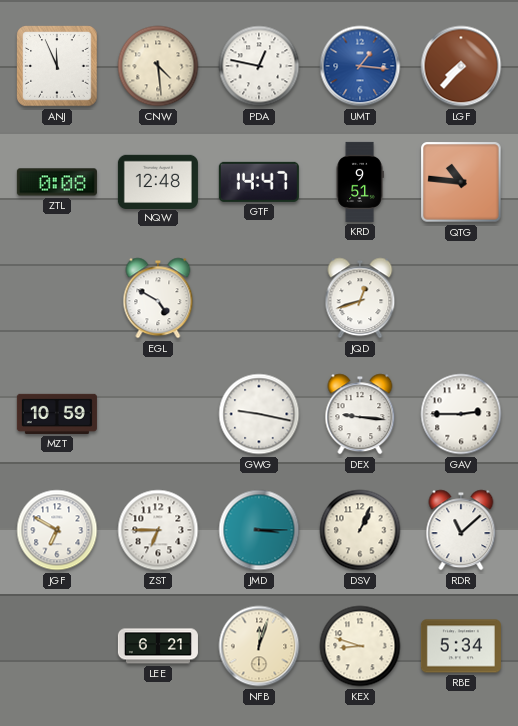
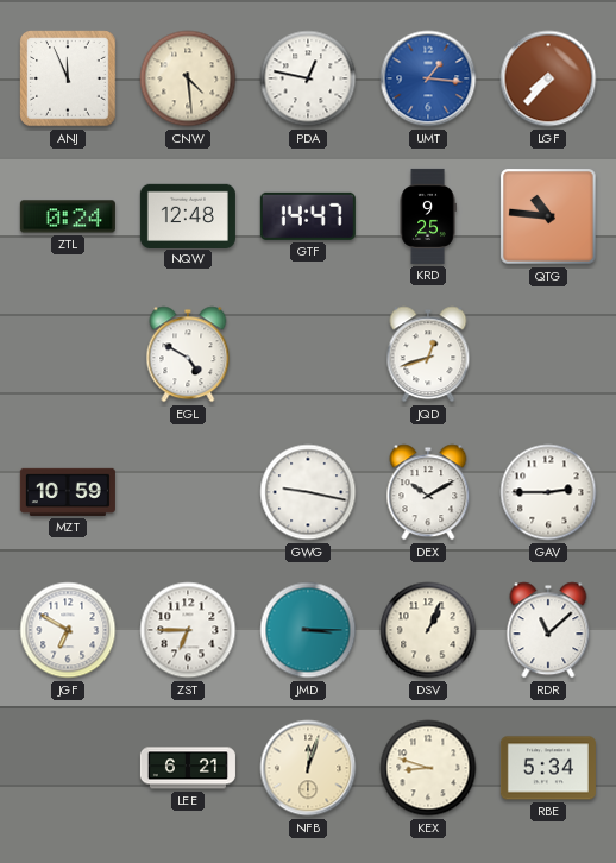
ZTL: 0:08 -> 0:24 (68, 216)
KRD: 9:51 -> 9:25 (428, 216)
DEX: 9:16 -> 10:10 (428, 492)
